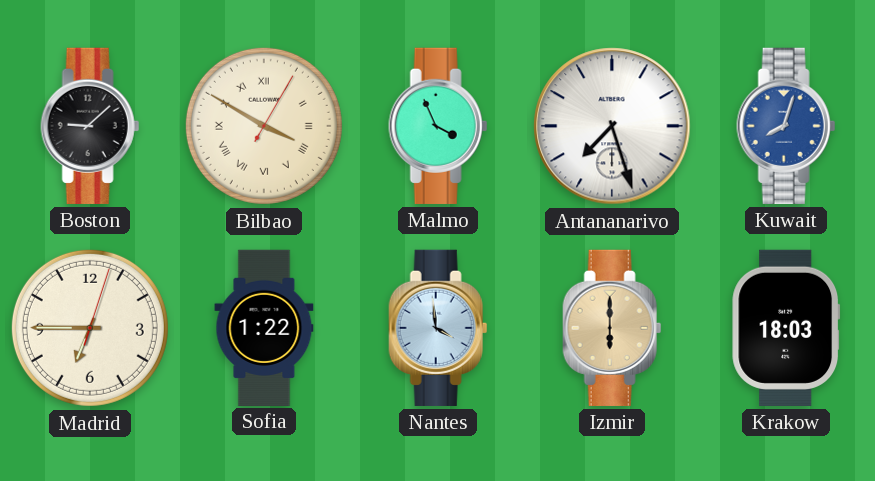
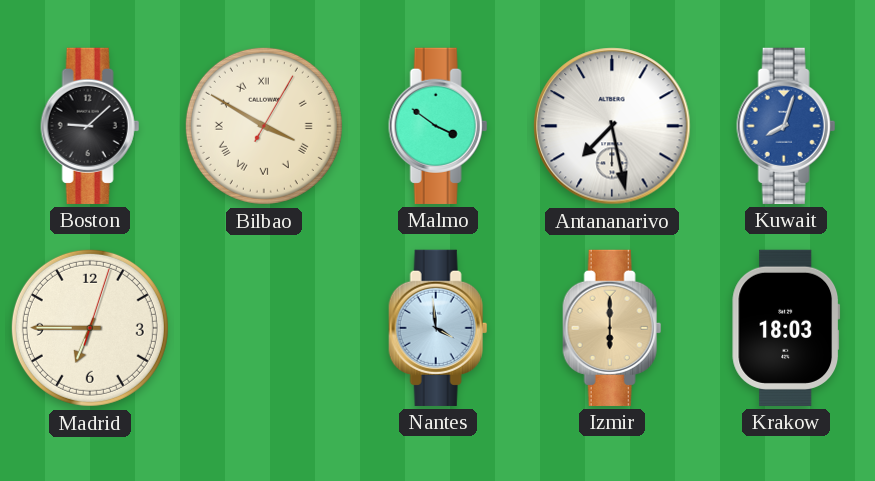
Malmo: 3:56 -> 3:51 (438, 126)
Antananarivo: 7:27 -> 7:28 (612, 126)
Sofia: 1:22 -> none (264, 327)
